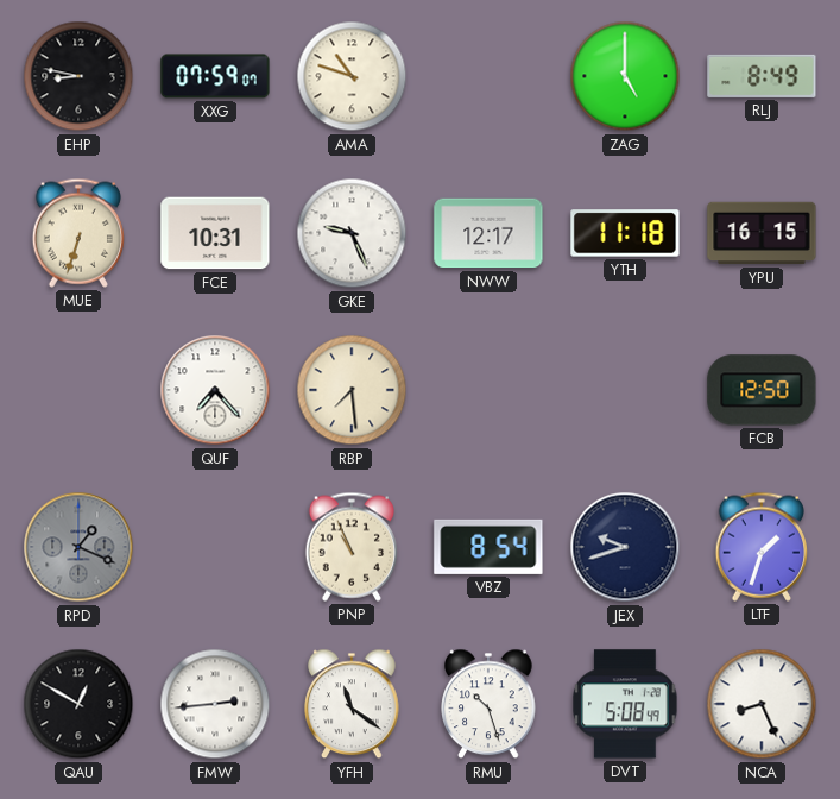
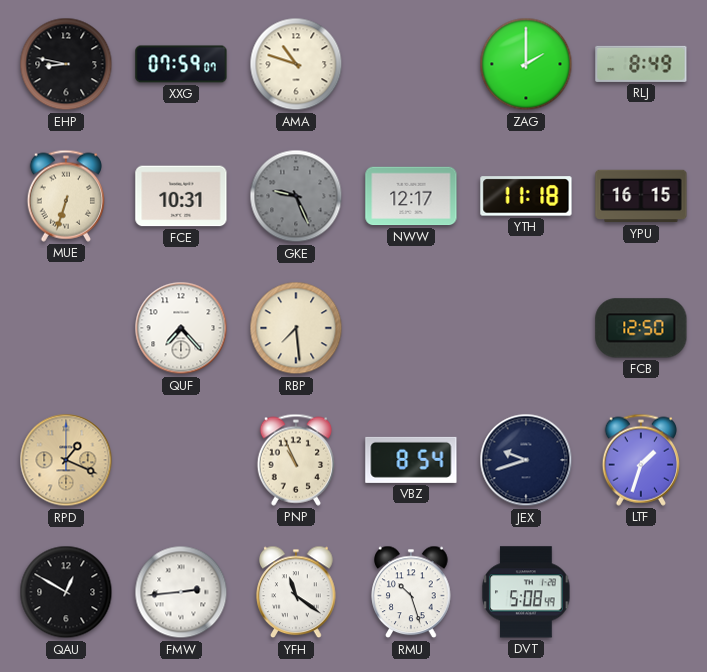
ZAG: 5:00 -> 2:00 (526, 64)
GKE dial: white -> grey (296, 196)
RPD dial: grey -> champagne (66, 460)
NCA: 8:26 -> none (762, 704)
